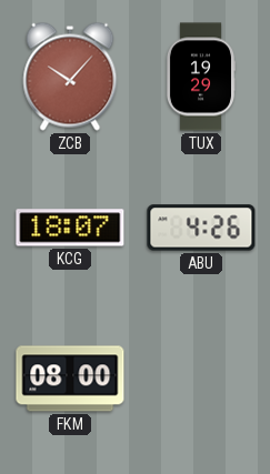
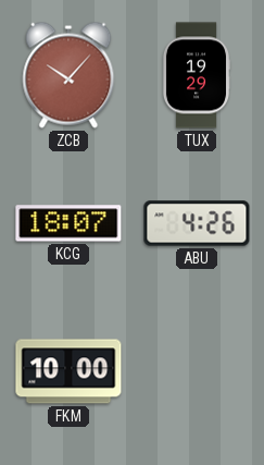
FKM: 08:00 -> 10:00 (68, 371)
